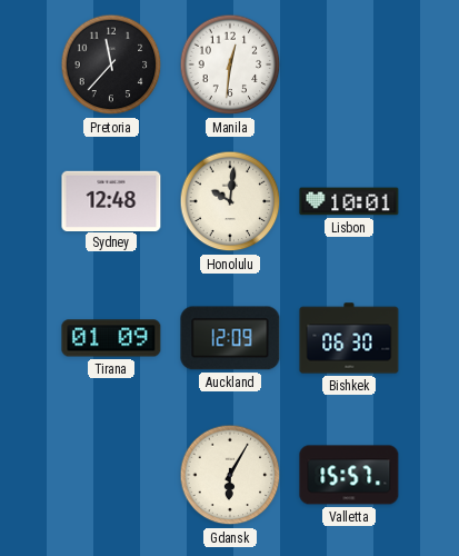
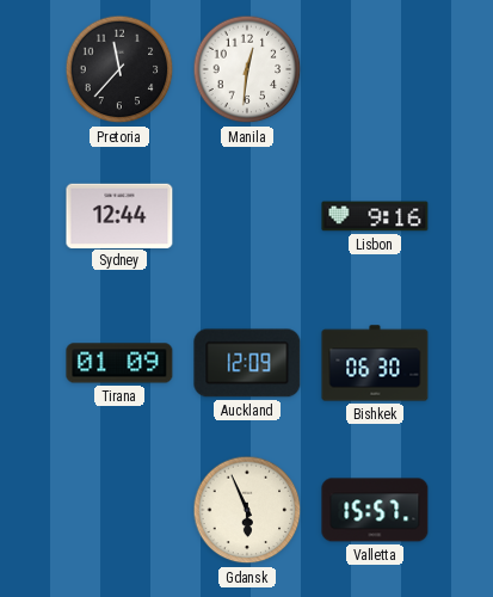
Sydney: 12:48 -> 12:44 (119, 215)
Honolulu: 10:01 -> none (230, 201)
Lisbon: 10:01 -> 9:16 (375, 216)
Gdansk: 6:05 -> 5:56 (247, 510)
